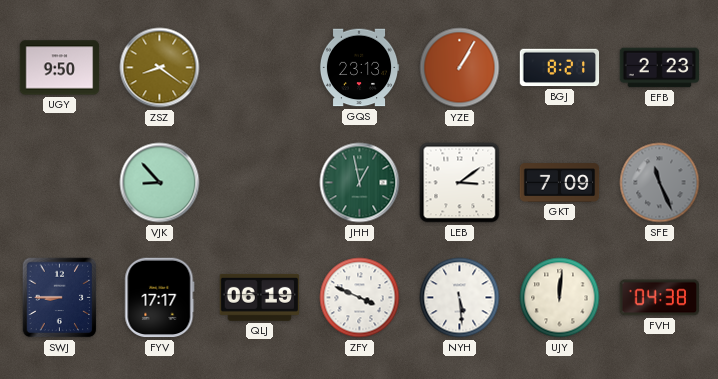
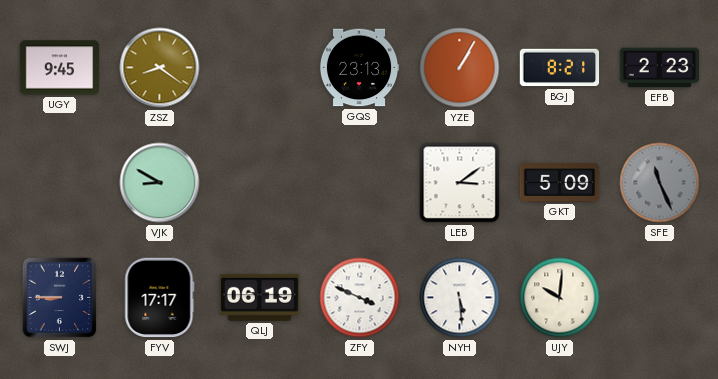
UGY: 9:50 -> 9:45 (60, 68)
VJK: 8:53 -> 8:50 (160, 183)
JHH: 12:58 -> none (360, 183)
GKT: 7:09 -> 5:09 (560, 183)
UJY: 12:01 -> 10:01 (560, 298)
FVH: 04:38 -> none (659, 298)
